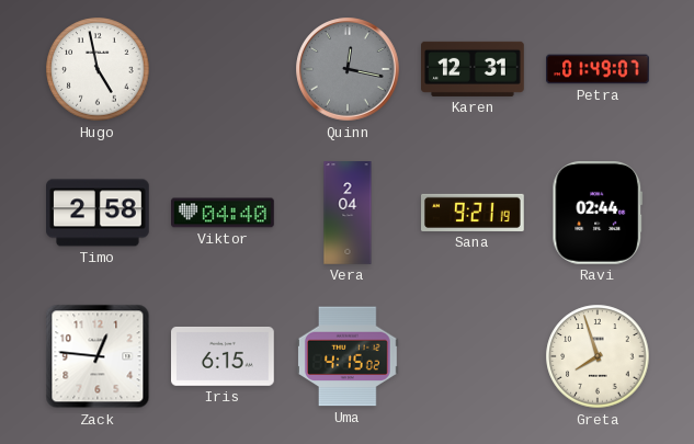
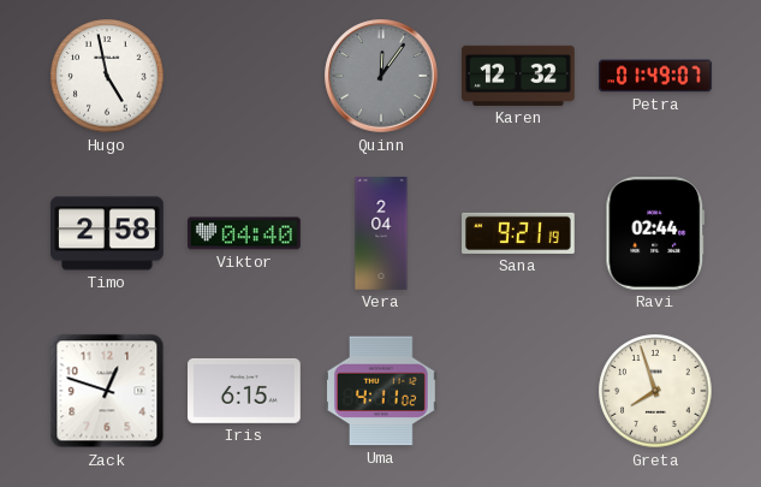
Quinn: 12:17 -> 12:06 (381, 76)
Karen: 12:31 -> 12:32 (519, 76)
Zack: 12:46 -> 12:48 (107, 391)
Uma: 4:15 -> 4:11 (382, 391)
